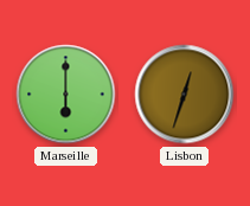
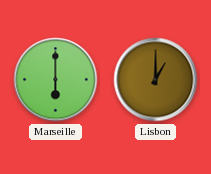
Lisbon: 12:33 -> 1:00 (156, 80)
